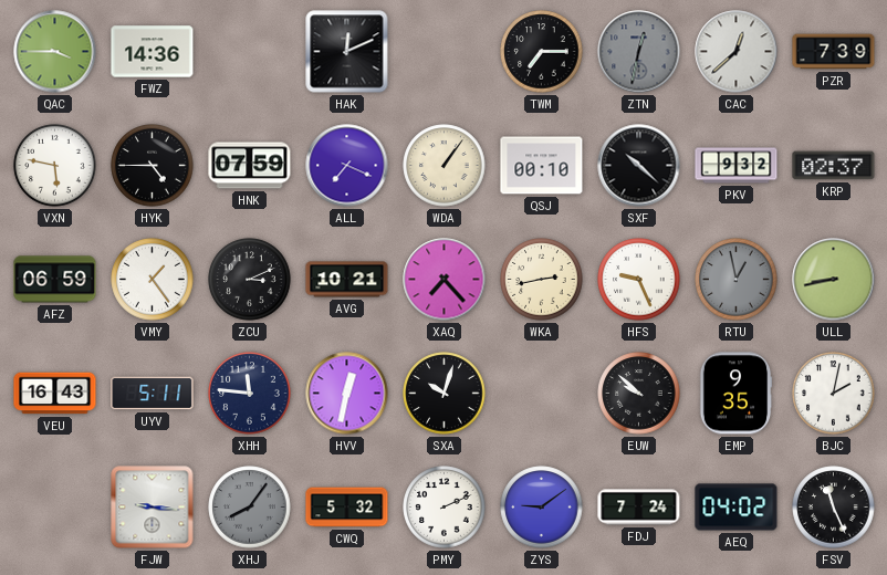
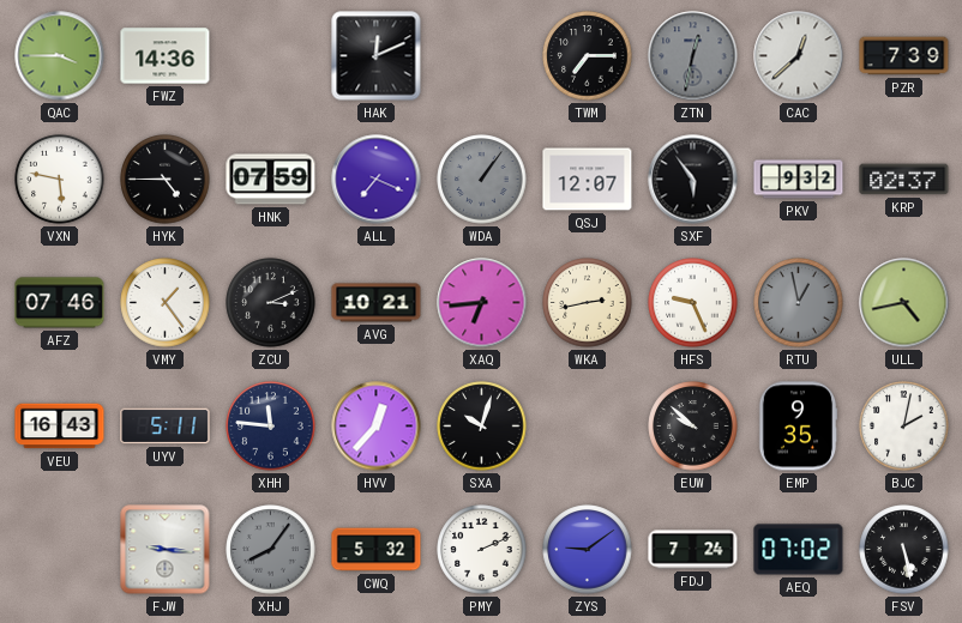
WDA dial: cream -> grey (482, 180)
QSJ: 00:10 -> 12:07 (588, 180)
SXF: 10:22 -> 5:54 (693, 180)
AFZ: 06:59 -> 07:46 (60, 303)
XAQ: 7:23 -> 6:44 (482, 303)
ULL: 8:43 -> 4:43 (904, 303)
HVV: 12:32 -> 12:37 (377, 427)
AEQ: 04:02 -> 07:02 (799, 550)
FSV: 11:26 -> 5:28 (904, 550)
